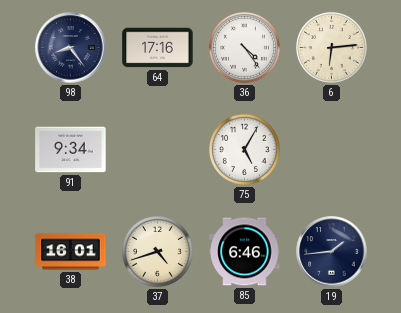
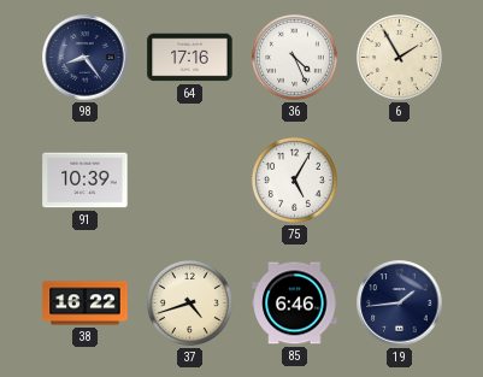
36: 4:24 -> 4:26 (294, 57)
6: 6:14 -> 1:55 (399, 57)
91: 9:34 -> 10:39 (86, 181)
38: 16:01 -> 16:22 (86, 304)
